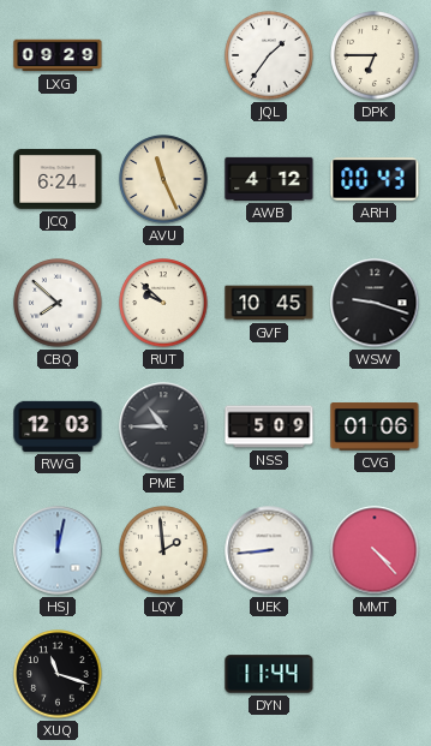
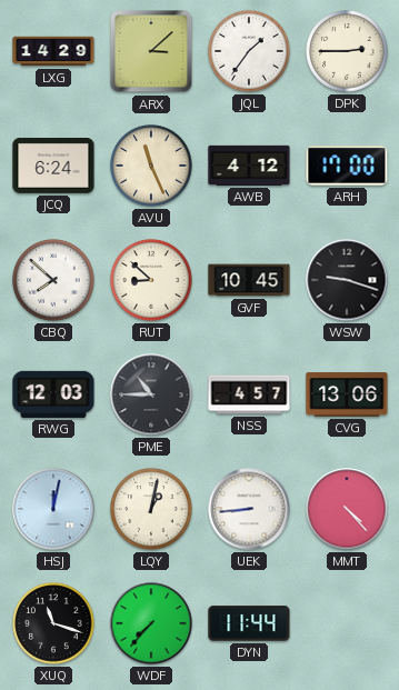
LXG: 09:29 -> 14:29 (53, 51)
ARX: none -> 3:08 (151, 51)
DPK: 6:45 -> 2:45 (347, 51)
ARH: 00:43 -> 17:00 (347, 166)
RUT: 9:52 -> 8:52 (151, 280)
NSS: 5:09 -> 4:57 (249, 394)
CVG: 01:06 -> 13:06 (347, 394)
LQY: 1:59 -> 1:02 (151, 509)
WDF: none -> 7:37 (151, 623)
